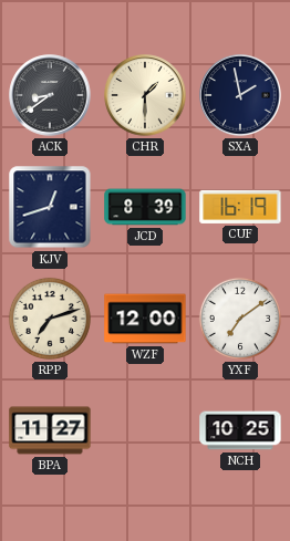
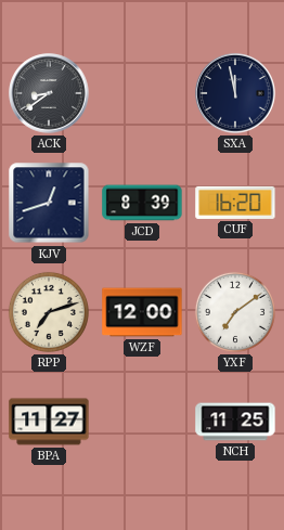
CHR: 1:30 -> none (145, 95)
SXA: 1:58 -> 11:58 (235, 93)
CUF: 16:19 -> 16:20 (235, 203)
NCH: 10:25 -> 11:25 (235, 422)
